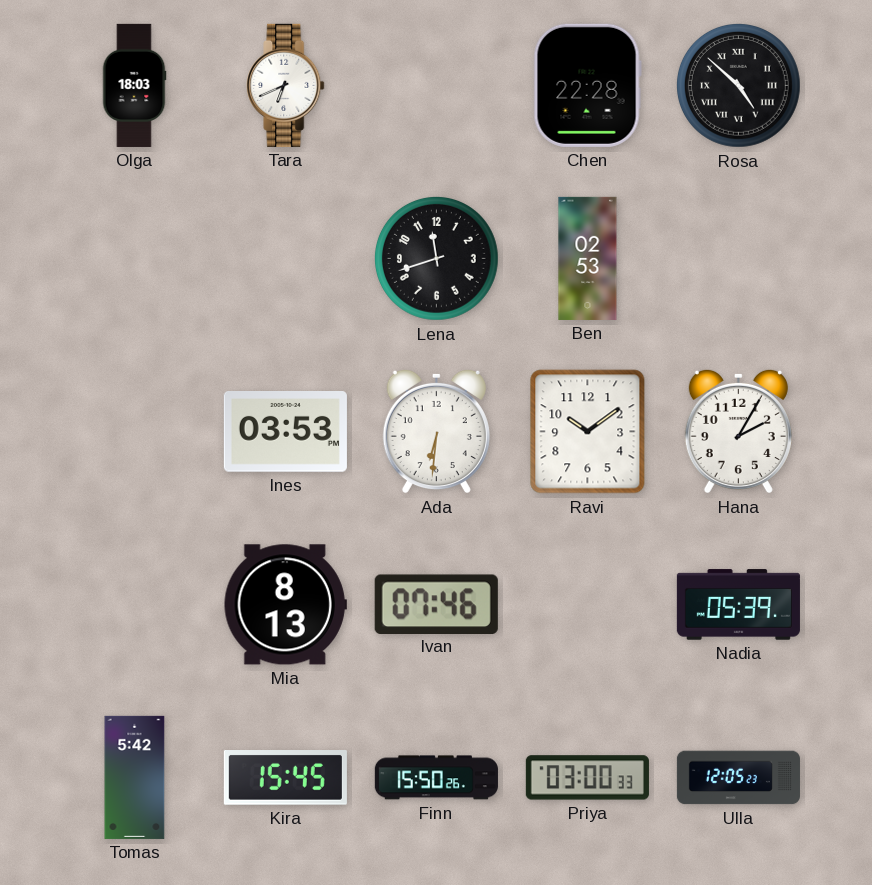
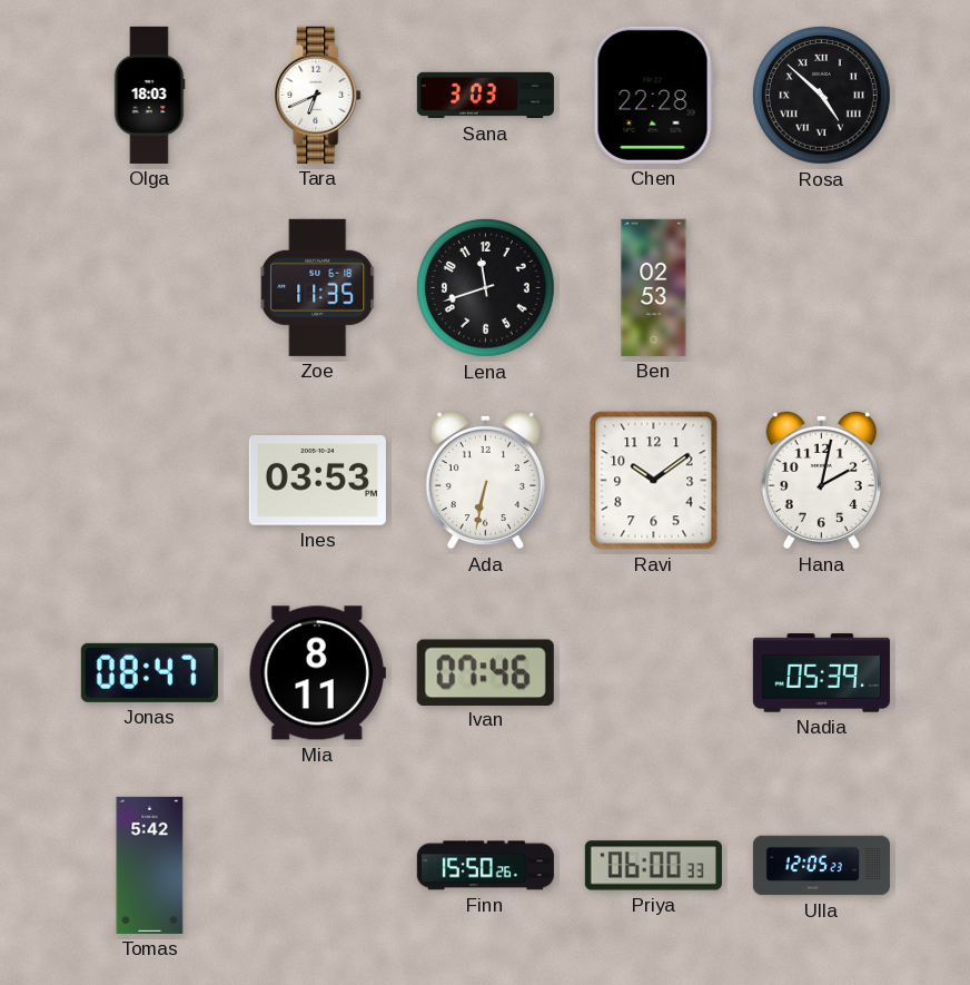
Sana: none -> 3:03 (485, 96)
Zoe: none -> 11:35 (318, 287)
Ada: 6:31 -> 6:32 (485, 480)
Hana: 2:05 -> 2:02 (821, 480)
Jonas: none -> 08:47 (149, 672)
Mia: 8:13 -> 8:11 (317, 673)
Kira: 15:45 -> none (285, 778)
Priya: 03:00 -> 06:00 (653, 866)
